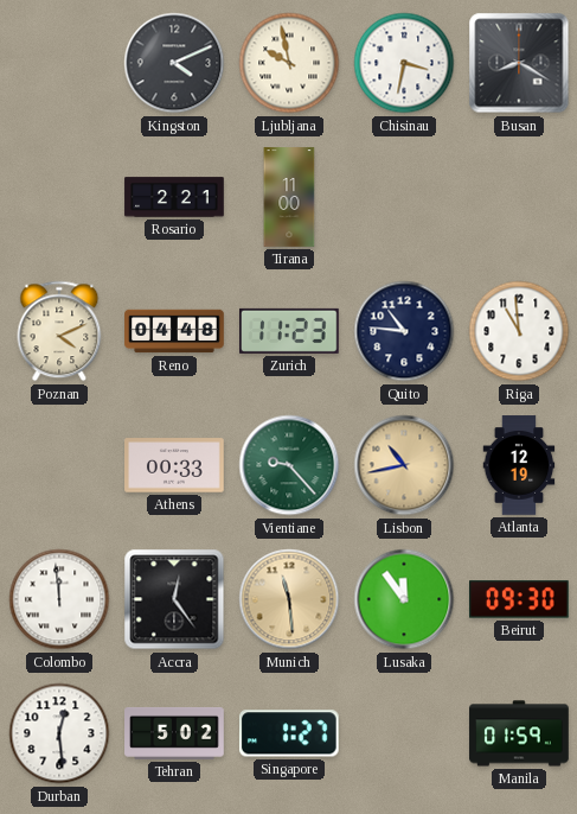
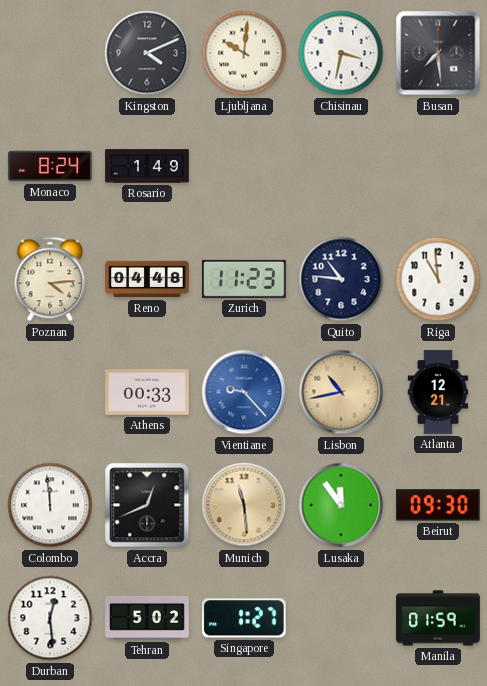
Ljubljana: 9:58 -> 10:01 (244, 53)
Busan: 8:20 -> 7:29 (438, 53)
Monaco: none -> 8:24 (50, 166)
Rosario: 2:21 -> 1:49 (147, 166)
Tirana: 11:00 -> none (289, 197)
Poznan: 4:11 -> 4:14 (50, 279)
Vientiane dial: green -> blue (244, 392)
Atlanta: 12:19 -> 12:21 (438, 392)
Accra: 12:24 -> 12:41 (147, 505)
